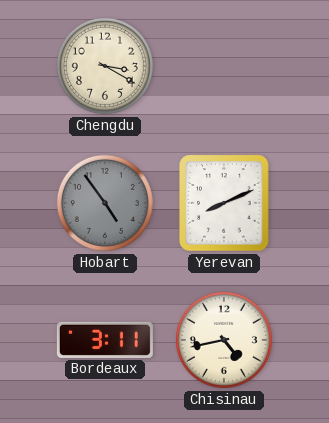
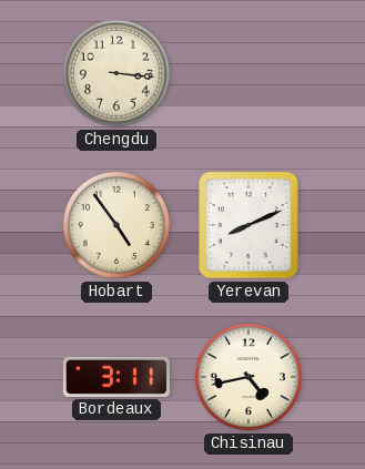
Chengdu: 3:20 -> 3:16 (116, 73)
Hobart dial: grey -> cream (116, 225)
